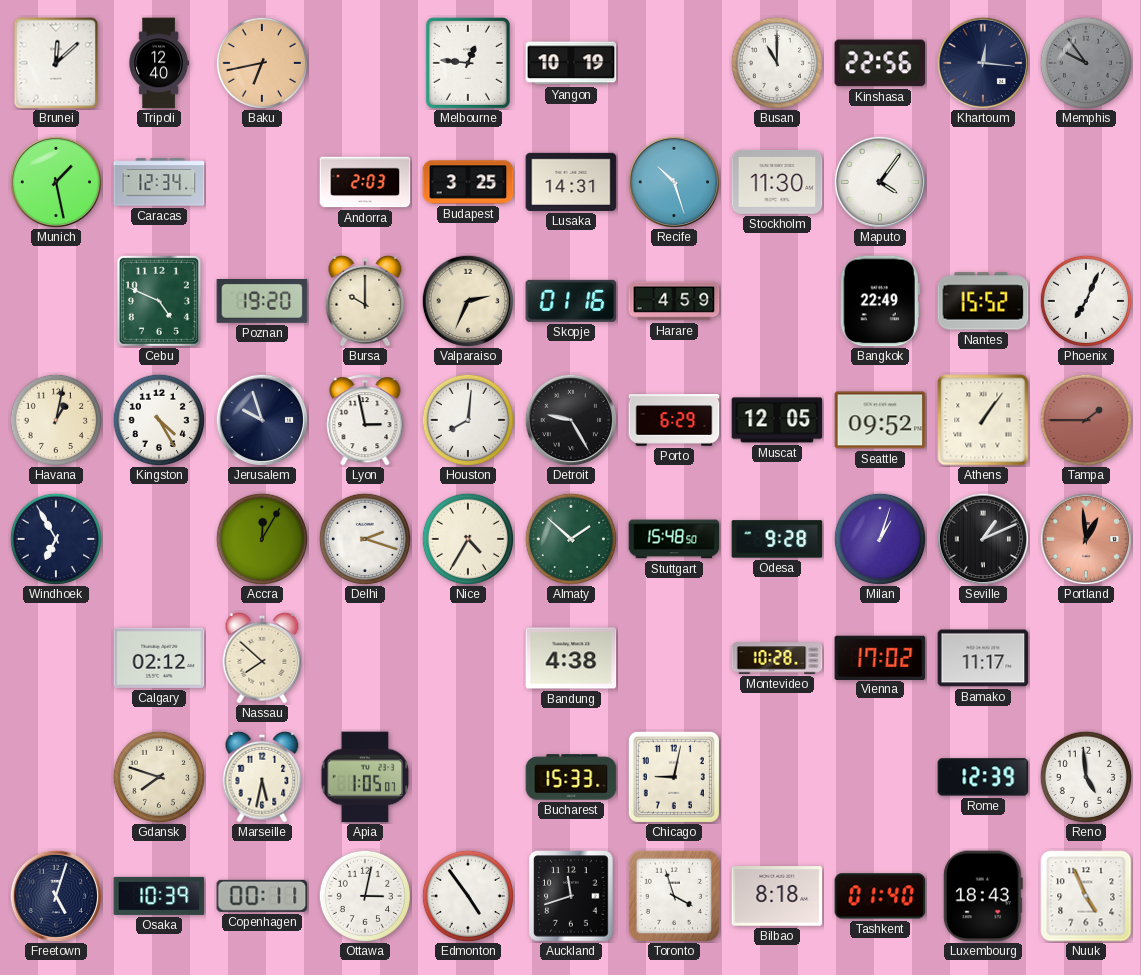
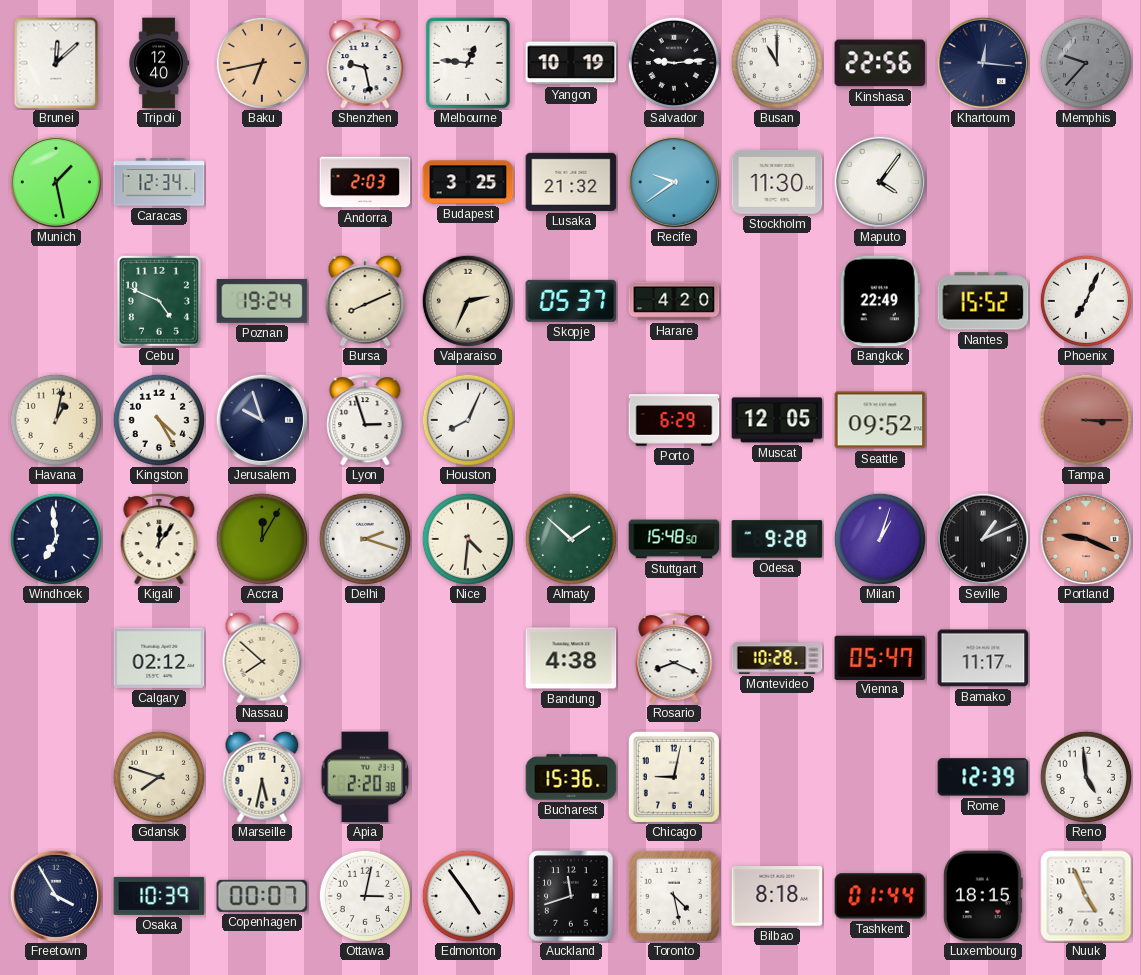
Shenzhen: none -> 9:28 (365, 63)
Salvador: none -> 9:14 (674, 63)
Memphis: 9:54 -> 9:37 (1086, 63)
Lusaka: 14:31 -> 21:32 (571, 182)
Recife: 10:27 -> 9:39 (673, 181)
Poznan: 19:20 -> 19:24 (262, 302)
Bursa: 10:00 -> 8:11 (365, 301)
Skopje: 01:16 -> 05:37 (571, 301)
Harare: 4:59 -> 4:20 (674, 301)
Lyon: 2:58 -> 2:57 (365, 420)
Houston: 8:01 -> 8:04 (468, 420)
Detroit: 9:25 -> none (570, 419)
Athens: 1:06 -> none (983, 420)
Tampa: 1:45 -> 3:15 (1086, 420)
Windhoek: 6:55 -> 6:59 (56, 539)
Kigali: none -> 12:06 (159, 539)
Nice: 4:35 -> 4:31 (468, 539)
Portland: 12:59 -> 9:19 (1085, 538)
Rosario: none -> 8:19 (674, 658)
Vienna: 17:02 -> 05:47 (880, 657)
Apia: 1:05 -> 2:20 (365, 777)
Bucharest: 15:33 -> 15:36 (571, 777)
Freetown: 5:03 -> 3:55 (55, 895)
Copenhagen: 00:11 -> 00:07 (262, 896)
Toronto: 3:57 -> 4:28 (674, 896)
Tashkent: 01:40 -> 01:44 (880, 896)
Luxembourg: 18:43 -> 18:15 (983, 896)
